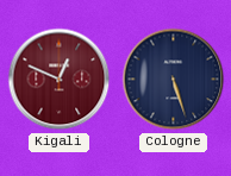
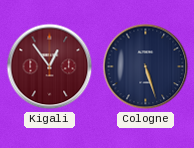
Kigali: 12:49 -> 12:54 (50, 67)
